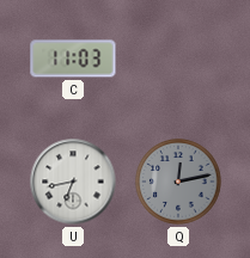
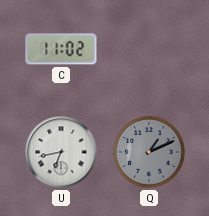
C: 11:03 -> 11:02 (61, 49)
Q: 12:13 -> 1:11 (149, 152)
